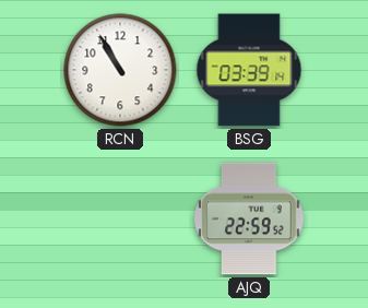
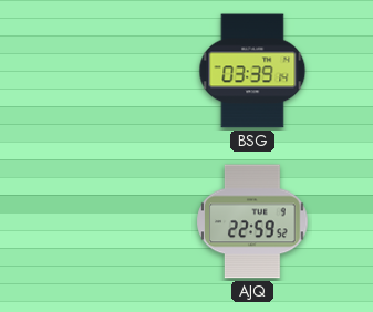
RCN: 10:55 -> none (120, 70)
